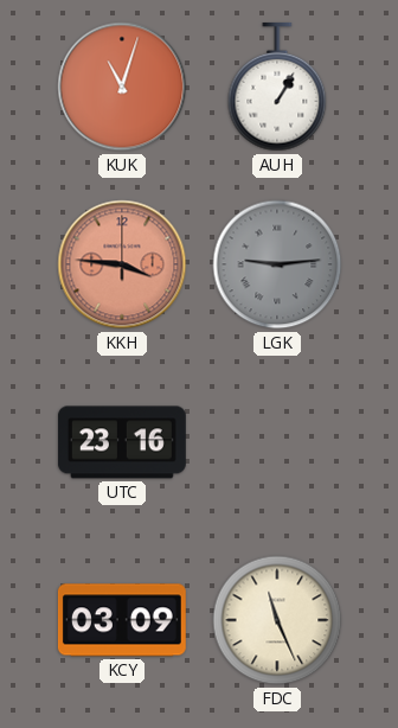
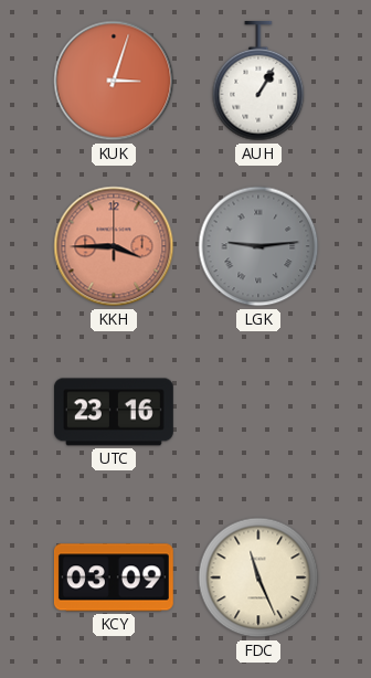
KUK: 11:03 -> 3:03 (114, 81)
KKH: 3:46 -> 3:45 (114, 246)
